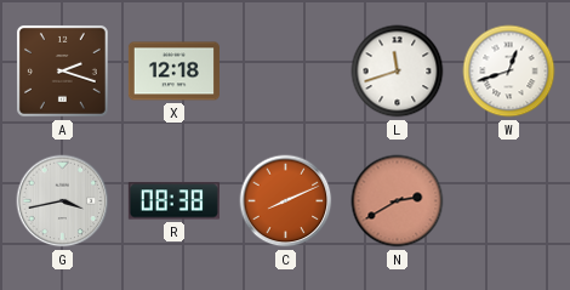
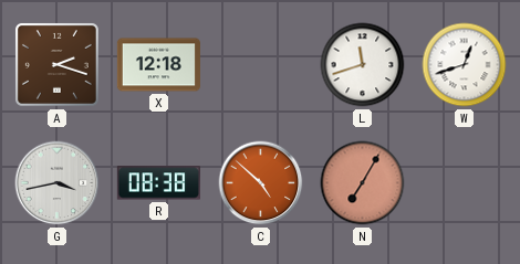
C: 8:11 -> 4:52 (261, 183)
N: 2:40 -> 7:05 (363, 183)
